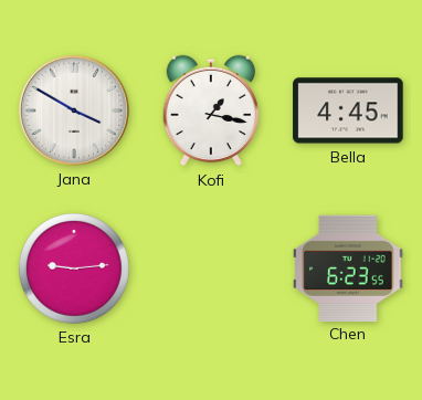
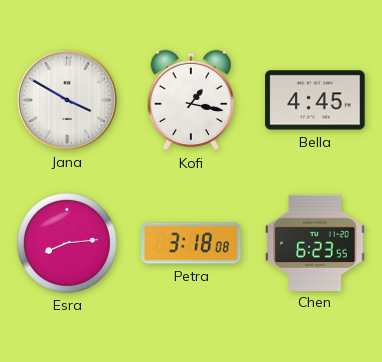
Esra: 9:14 -> 8:14 (67, 243)
Petra: none -> 3:18 (191, 243)
